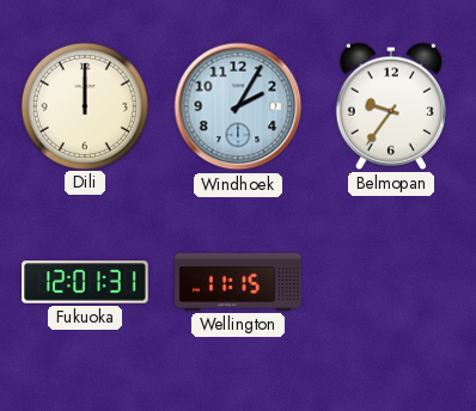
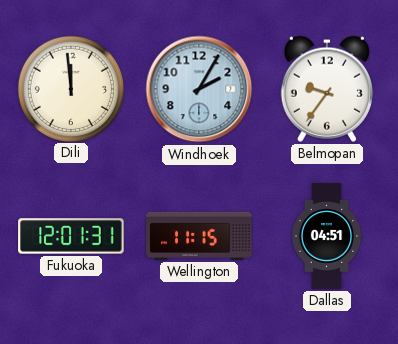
Dili: 12:00 -> 11:59 (70, 88)
Dallas: none -> 04:51 (327, 236)
